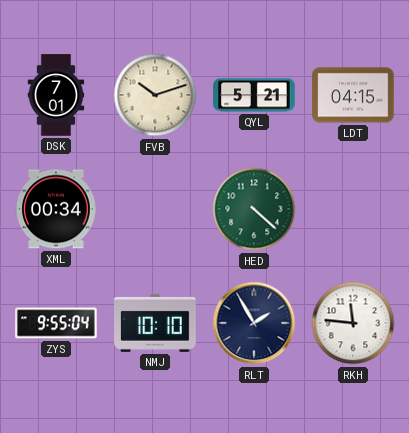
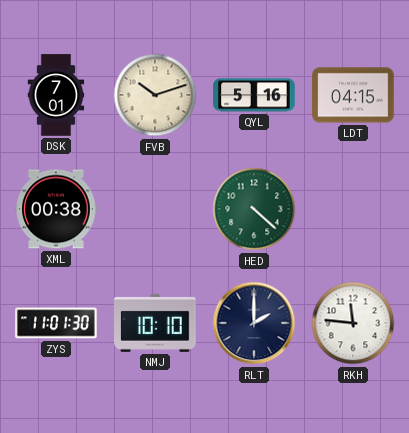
QYL: 5:21 -> 5:16 (254, 95)
XML: 00:34 -> 00:38 (56, 209)
ZYS: 9:55 -> 11:01 (56, 323)
RLT: 1:55 -> 2:00 (254, 323)
